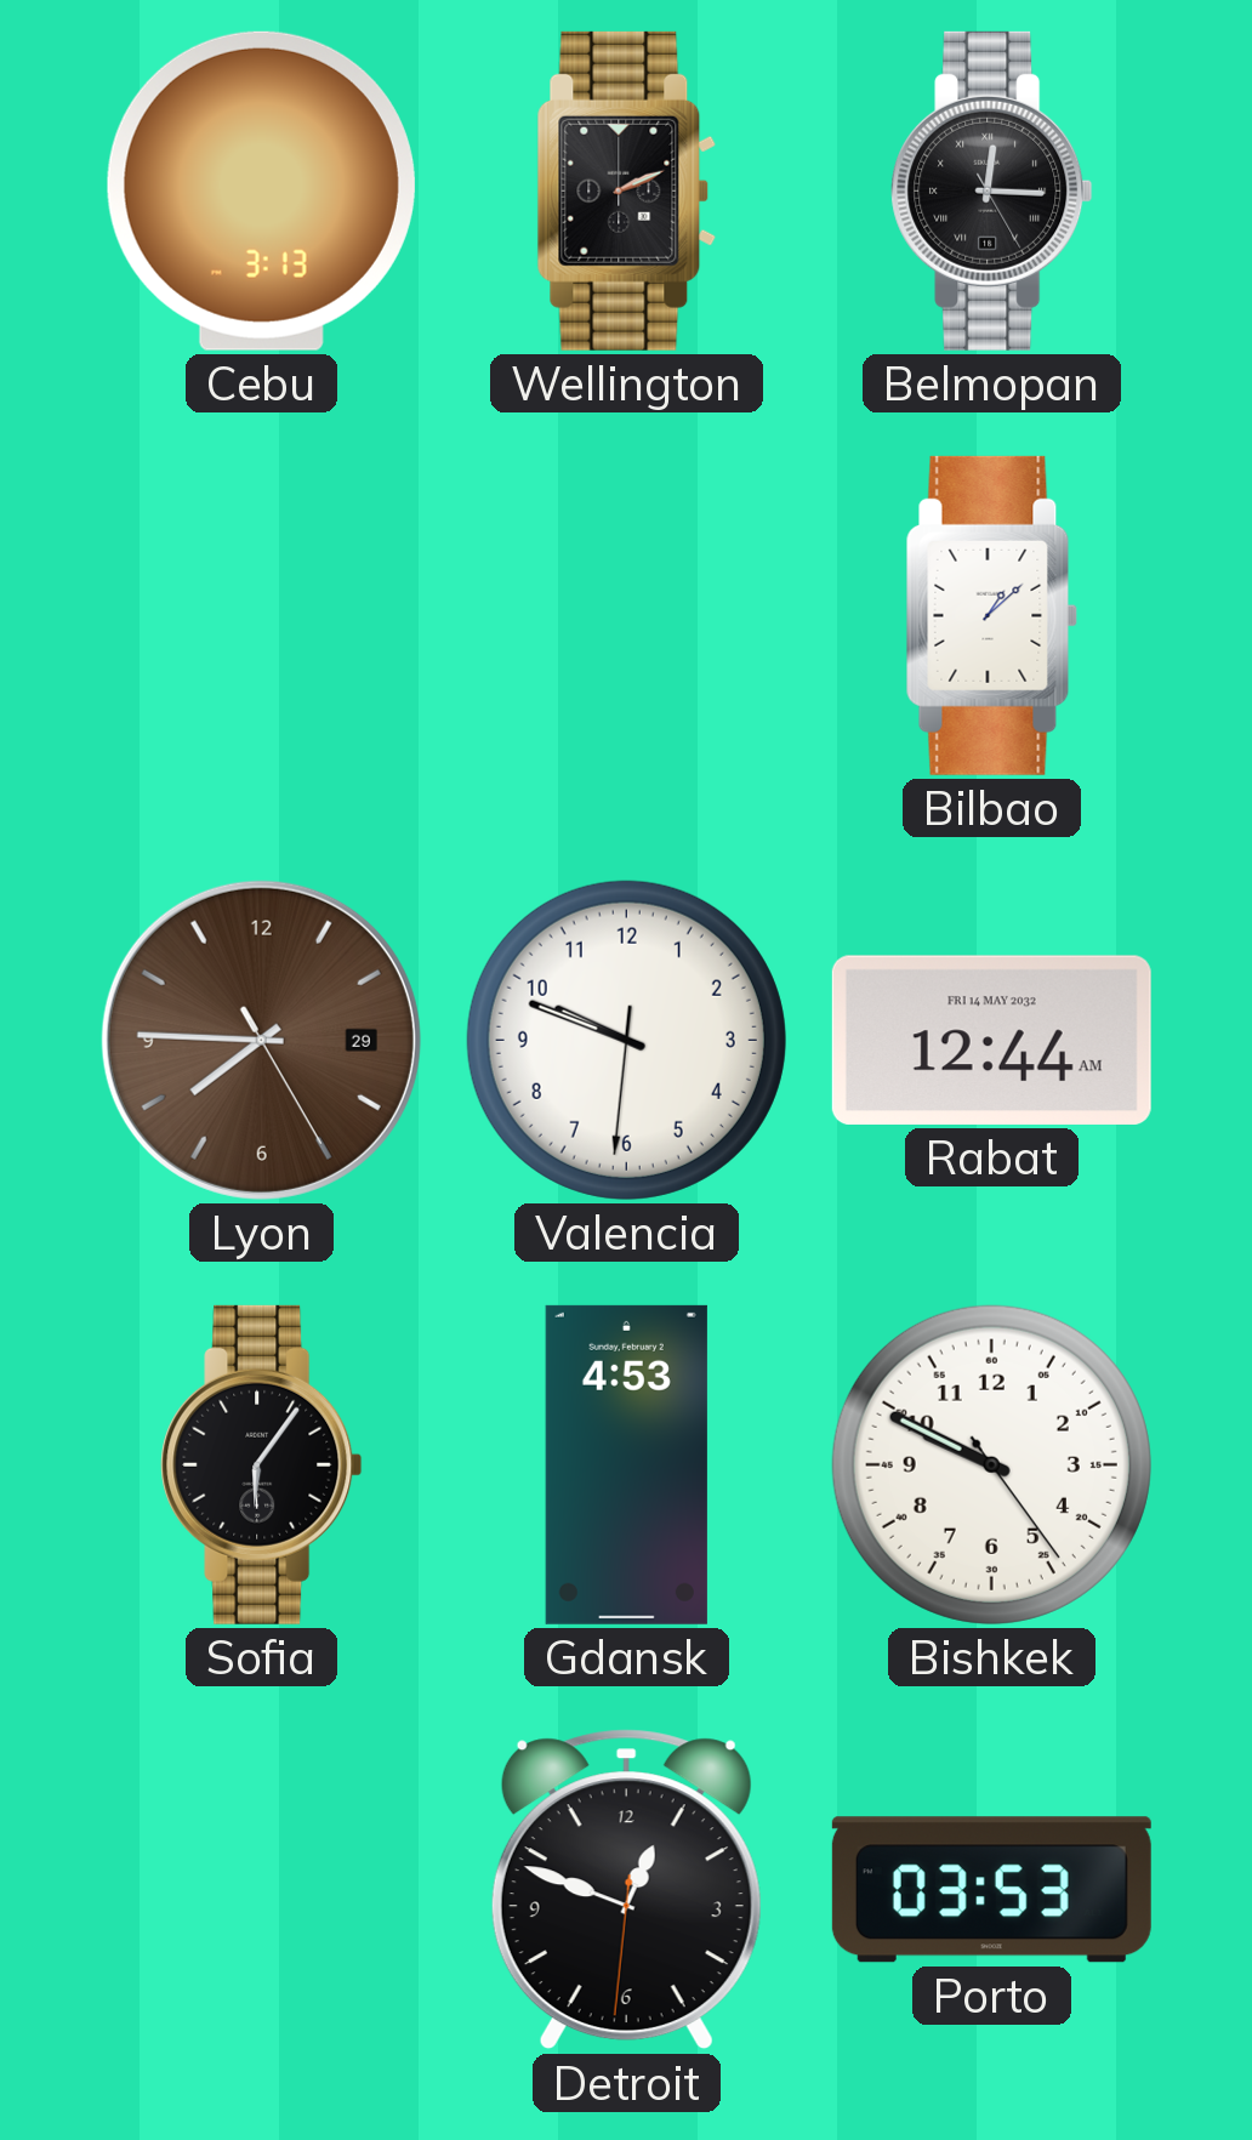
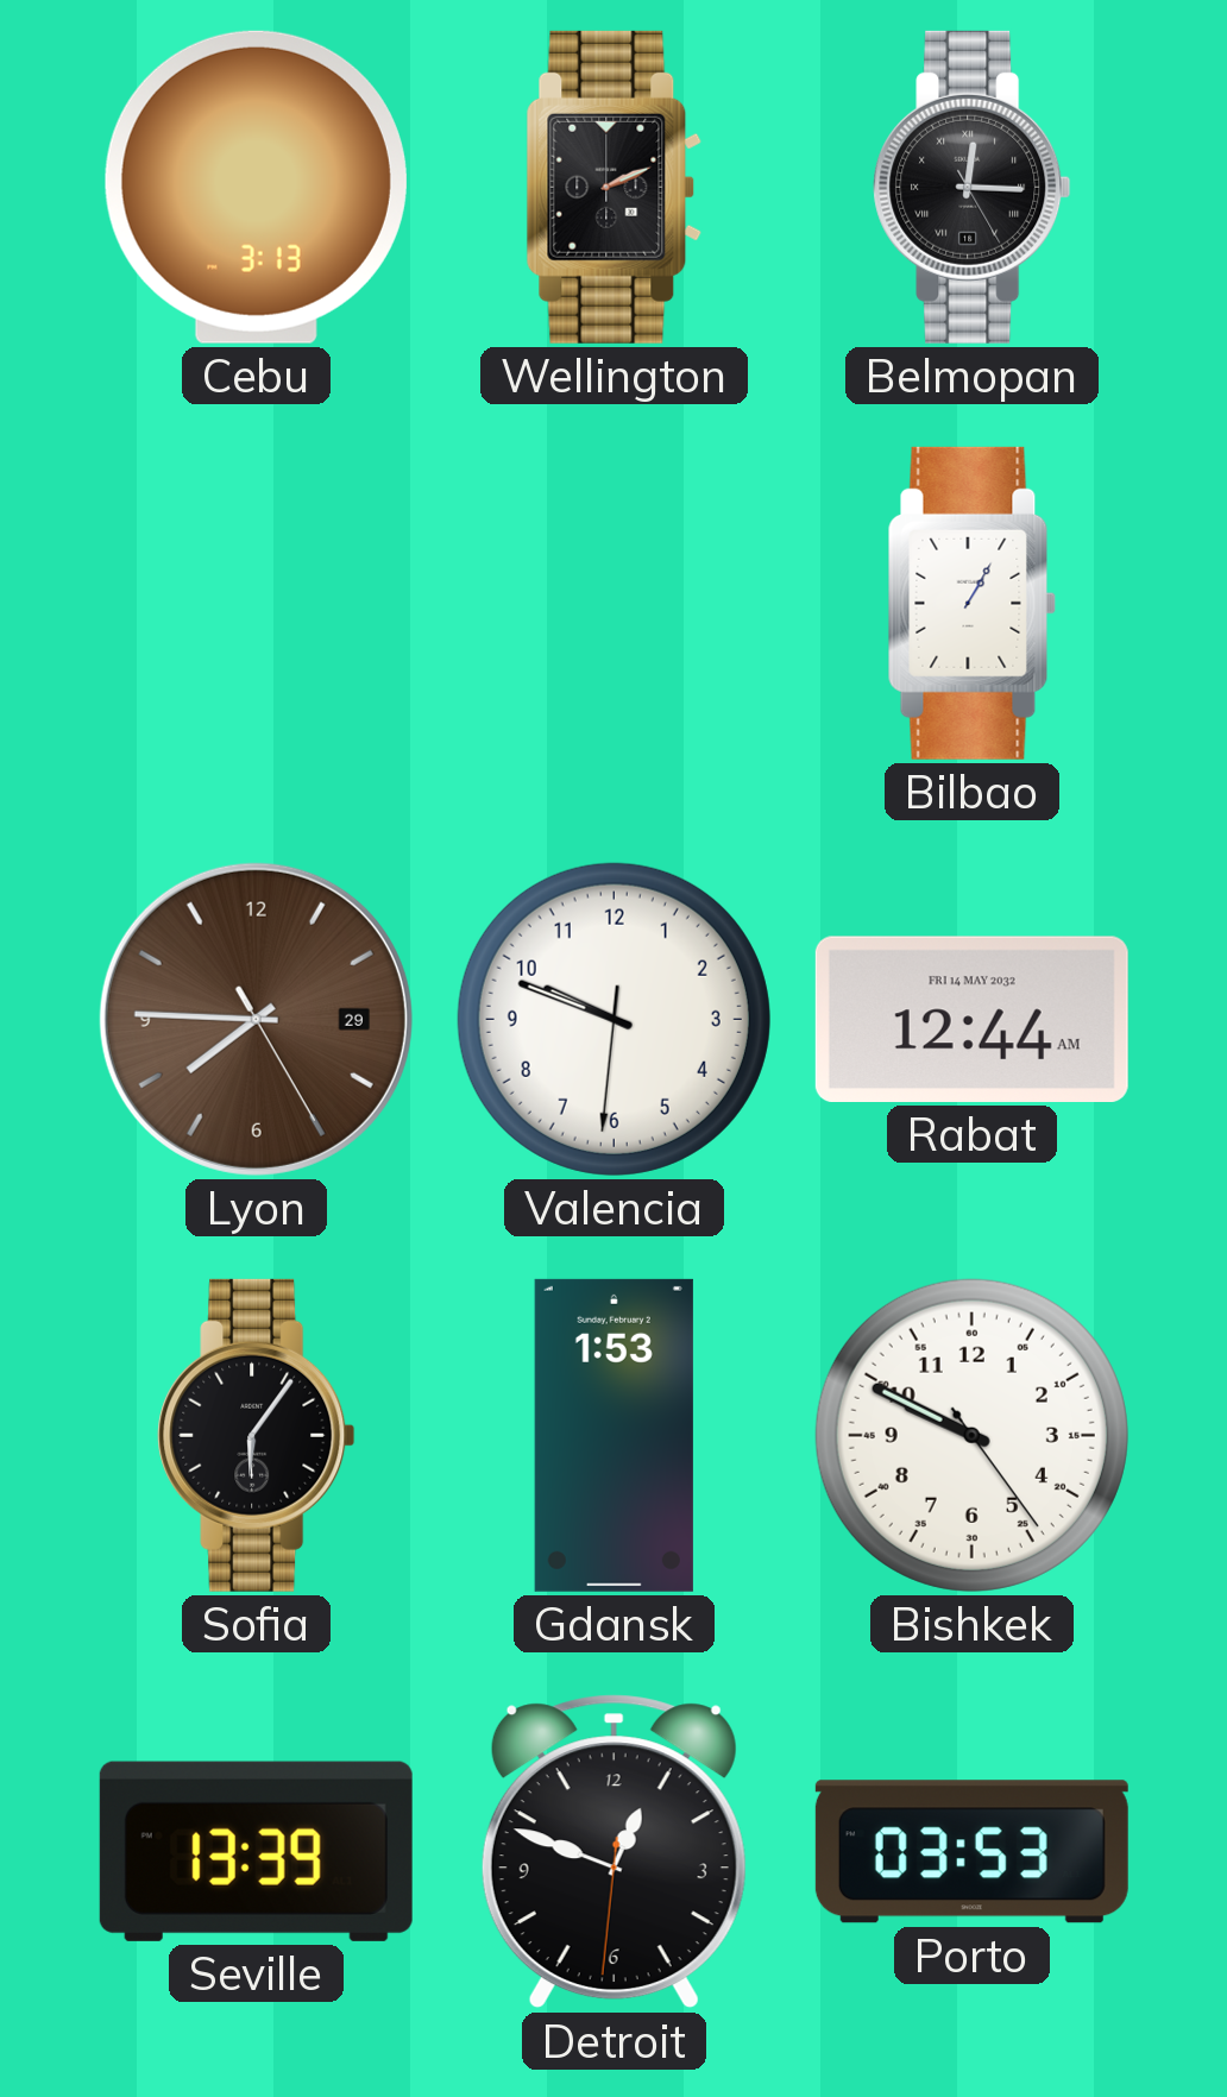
Bilbao: 1:08 -> 1:05 (971, 603)
Gdansk: 4:53 -> 1:53 (613, 1435)
Seville: none -> 13:39 (256, 1851)
